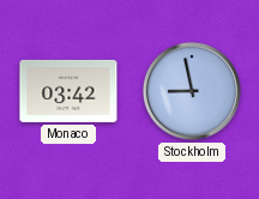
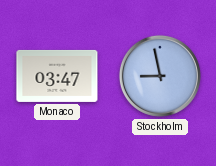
Monaco: 03:42 -> 03:47 (57, 76)
